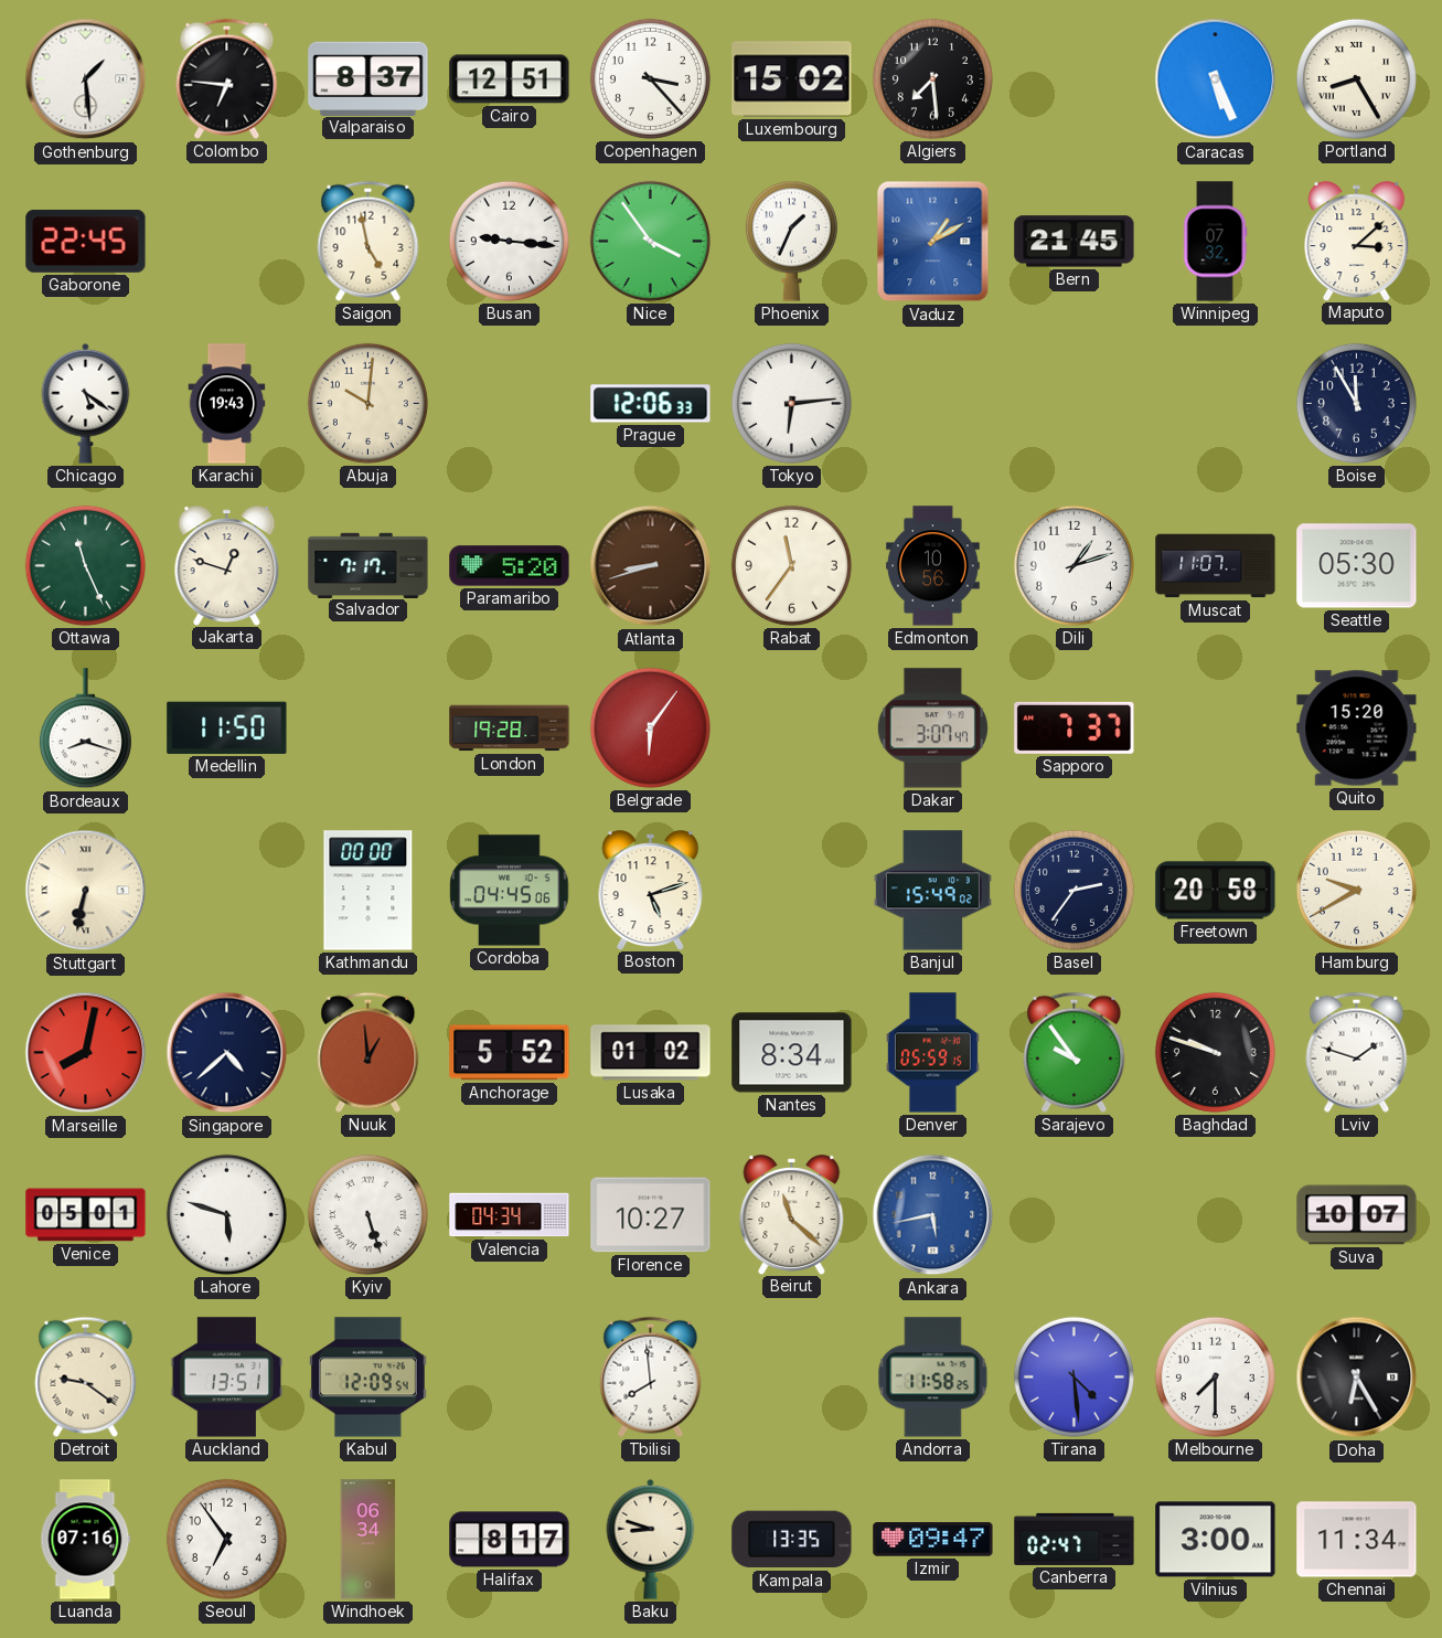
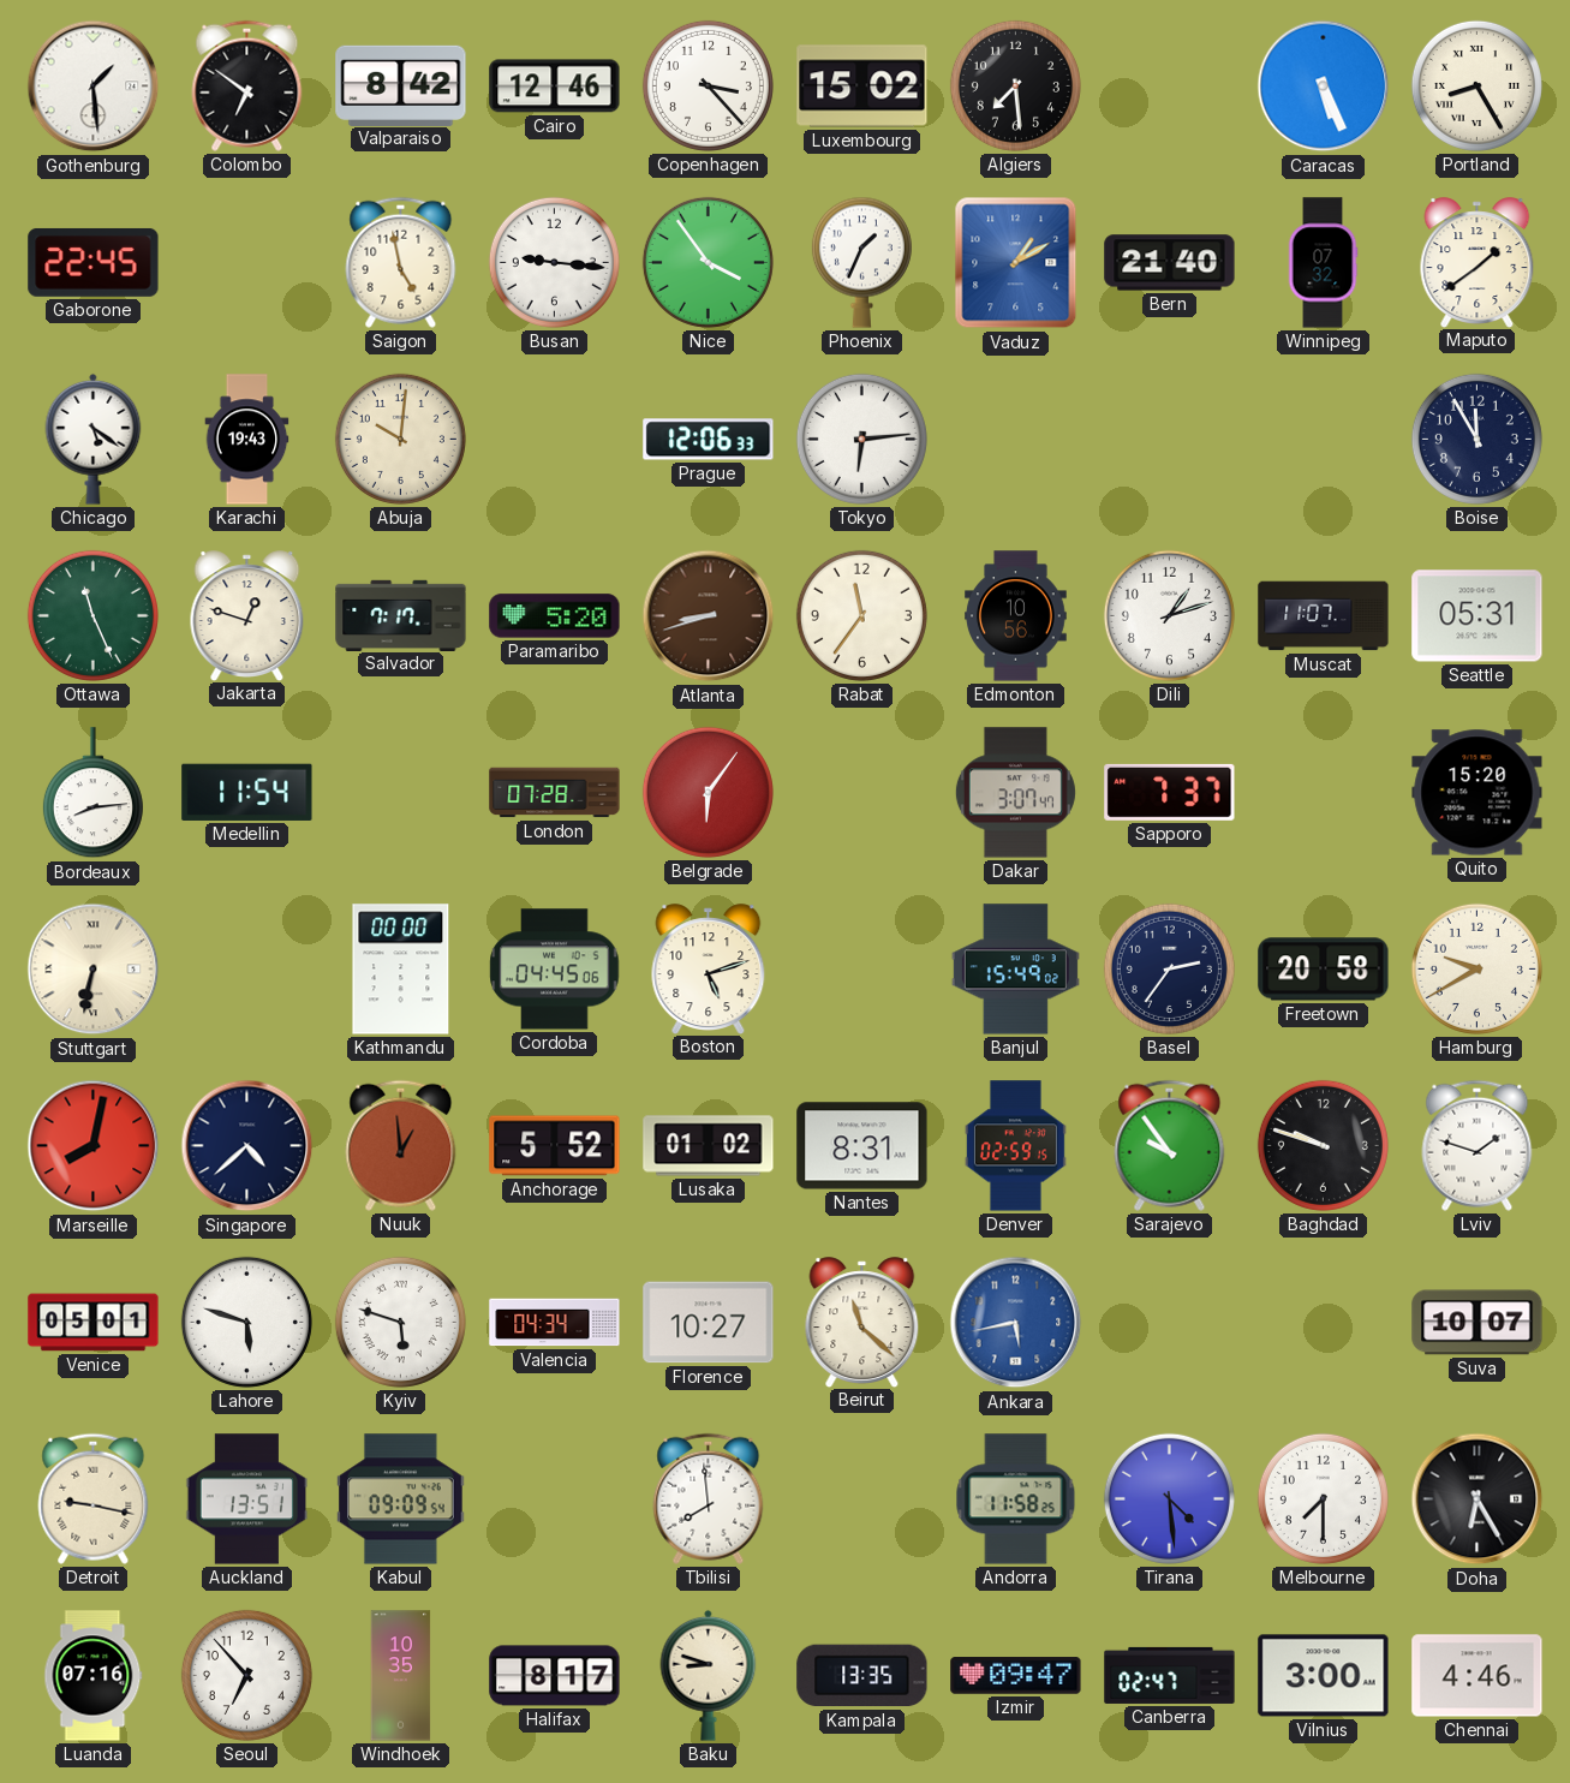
Colombo: 6:46 -> 6:51 (247, 85)
Valparaiso: 8:37 -> 8:42 (401, 85)
Cairo: 12:51 -> 12:46 (555, 87)
Bern: 21:45 -> 21:40 (1170, 263)
Maputo: 3:08 -> 1:39 (1478, 262)
Seattle: 05:30 -> 05:31 (1478, 616)
Bordeaux: 8:18 -> 8:14 (92, 793)
Medellin: 11:50 -> 11:54 (247, 792)
London: 19:28 -> 07:28 (555, 793)
Nantes: 8:34 -> 8:31 (862, 1146)
Denver: 05:59 -> 02:59 (1015, 1146)
Kyiv: 5:27 -> 5:48 (400, 1322)
Detroit: 9:21 -> 9:17 (94, 1498)
Kabul: 12:09 -> 09:09 (401, 1499)
Seoul: 6:54 -> 6:53 (246, 1675)
Windhoek: 06:34 -> 10:35 (401, 1676)
Chennai: 11:34 -> 4:46 (1478, 1676)
